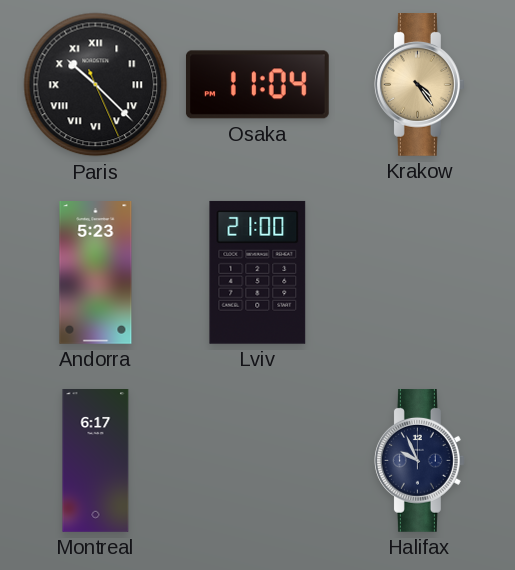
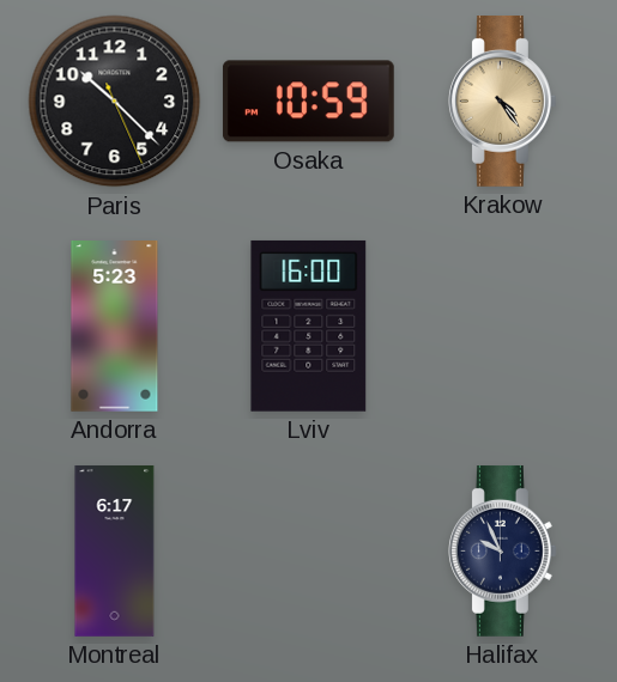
Paris numerals: Roman -> Arabic (115, 102)
Osaka: 11:04 -> 10:59 (308, 102)
Lviv: 21:00 -> 16:00 (309, 325)
